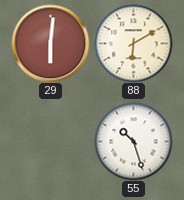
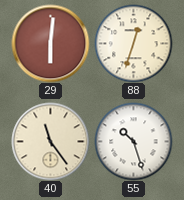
88: 6:10 -> 12:33 (133, 43)
40: none -> 11:24 (50, 141)
